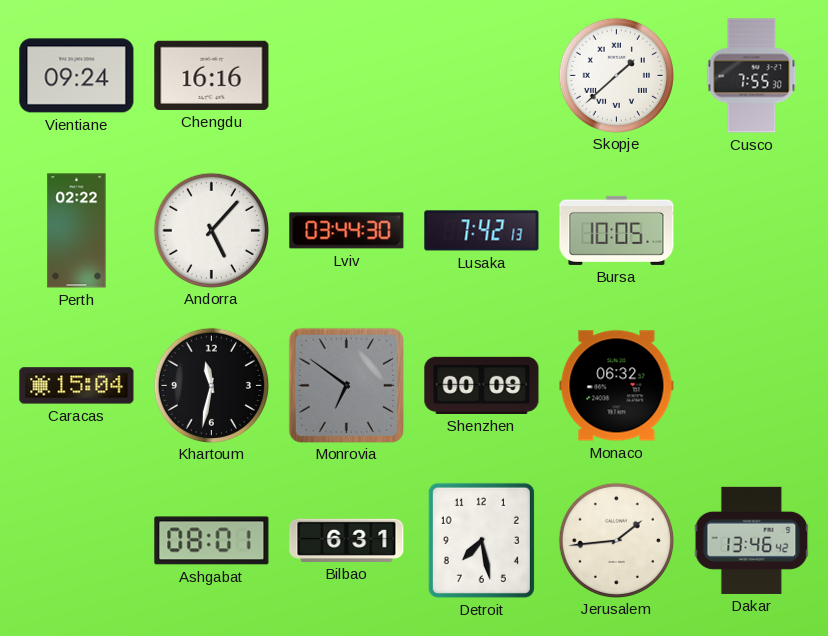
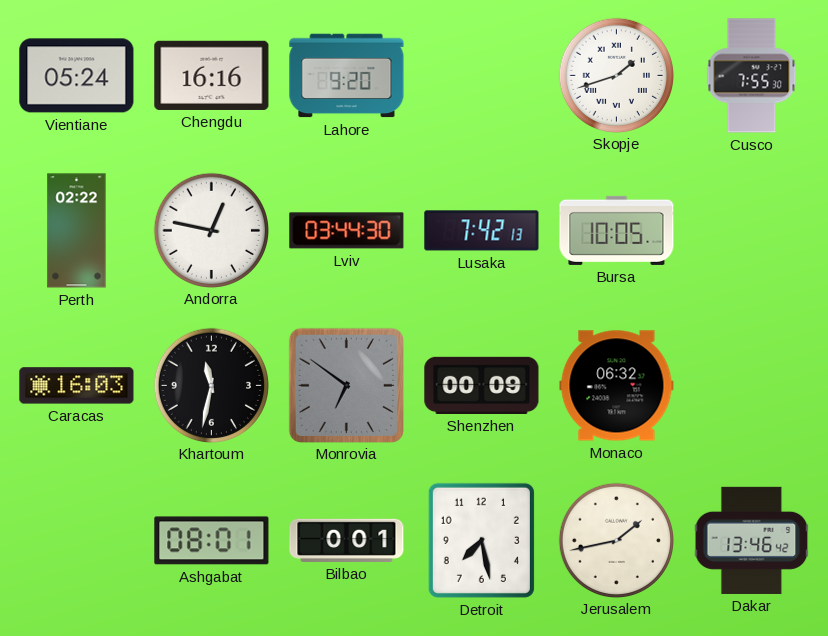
Vientiane: 09:24 -> 05:24 (77, 76)
Lahore: none -> 9:20 (347, 76)
Skopje: 1:38 -> 1:42 (616, 75)
Andorra: 5:07 -> 12:47 (211, 230)
Caracas: 15:04 -> 16:03 (77, 386)
Bilbao: 6:31 -> 0:01 (347, 540)
Jerusalem: 1:44 -> 1:43 (616, 540)
